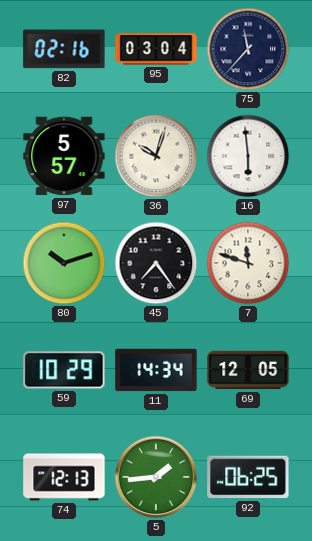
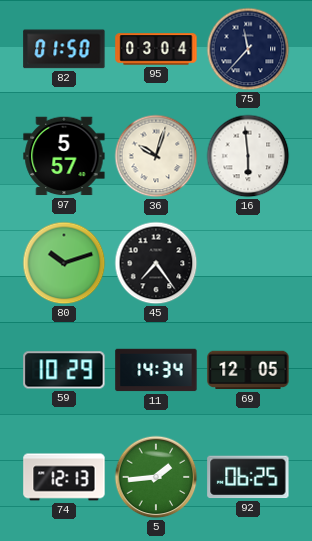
82: 02:16 -> 01:50 (64, 49)
7: 11:48 -> none (248, 263)
